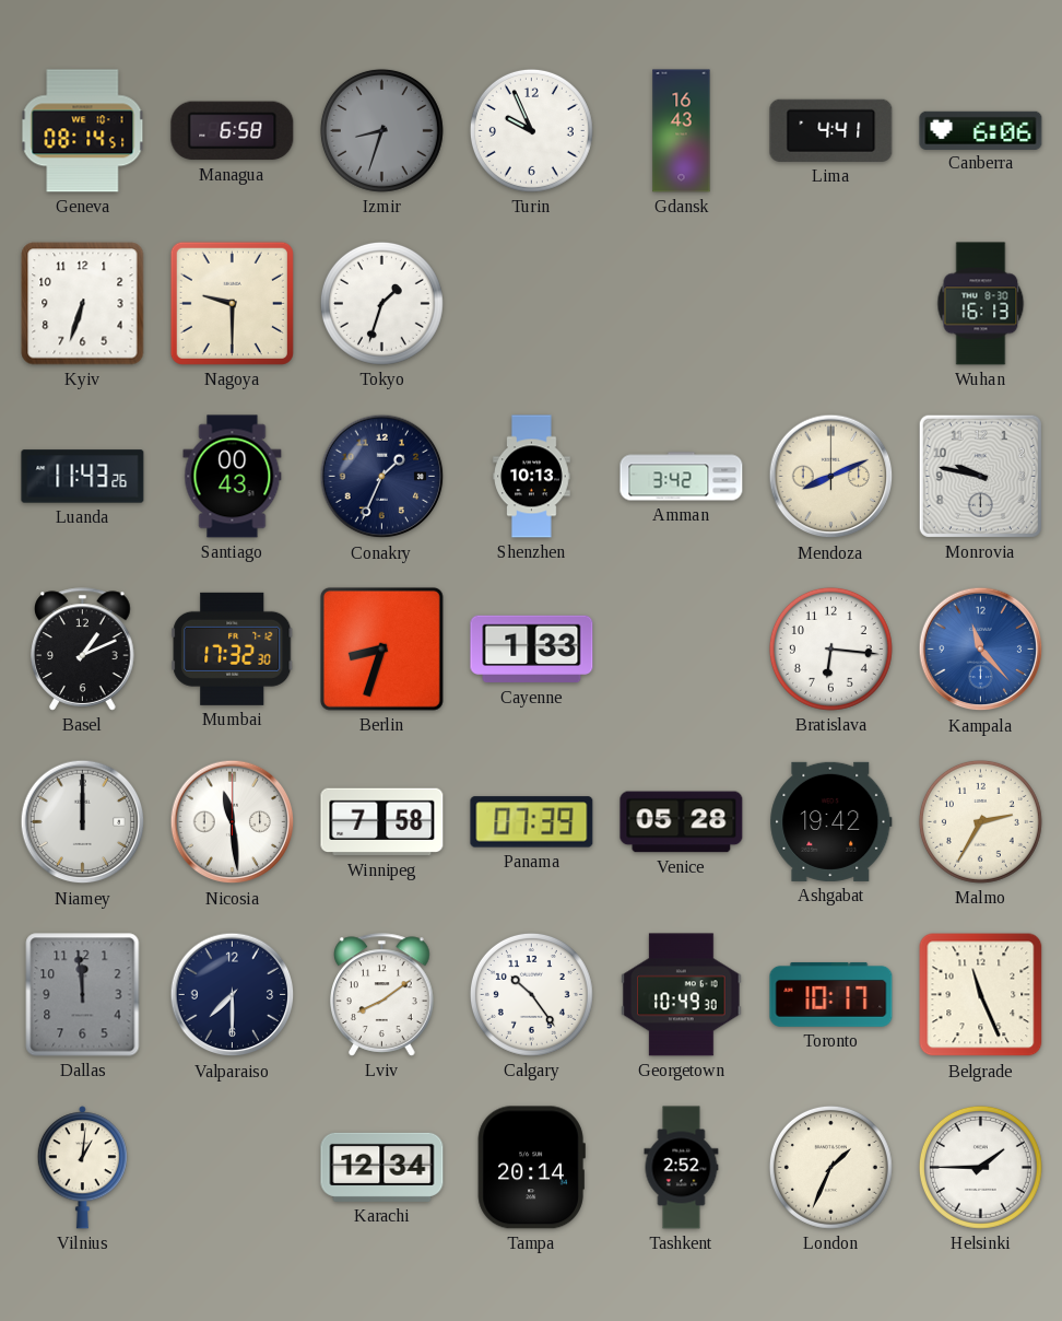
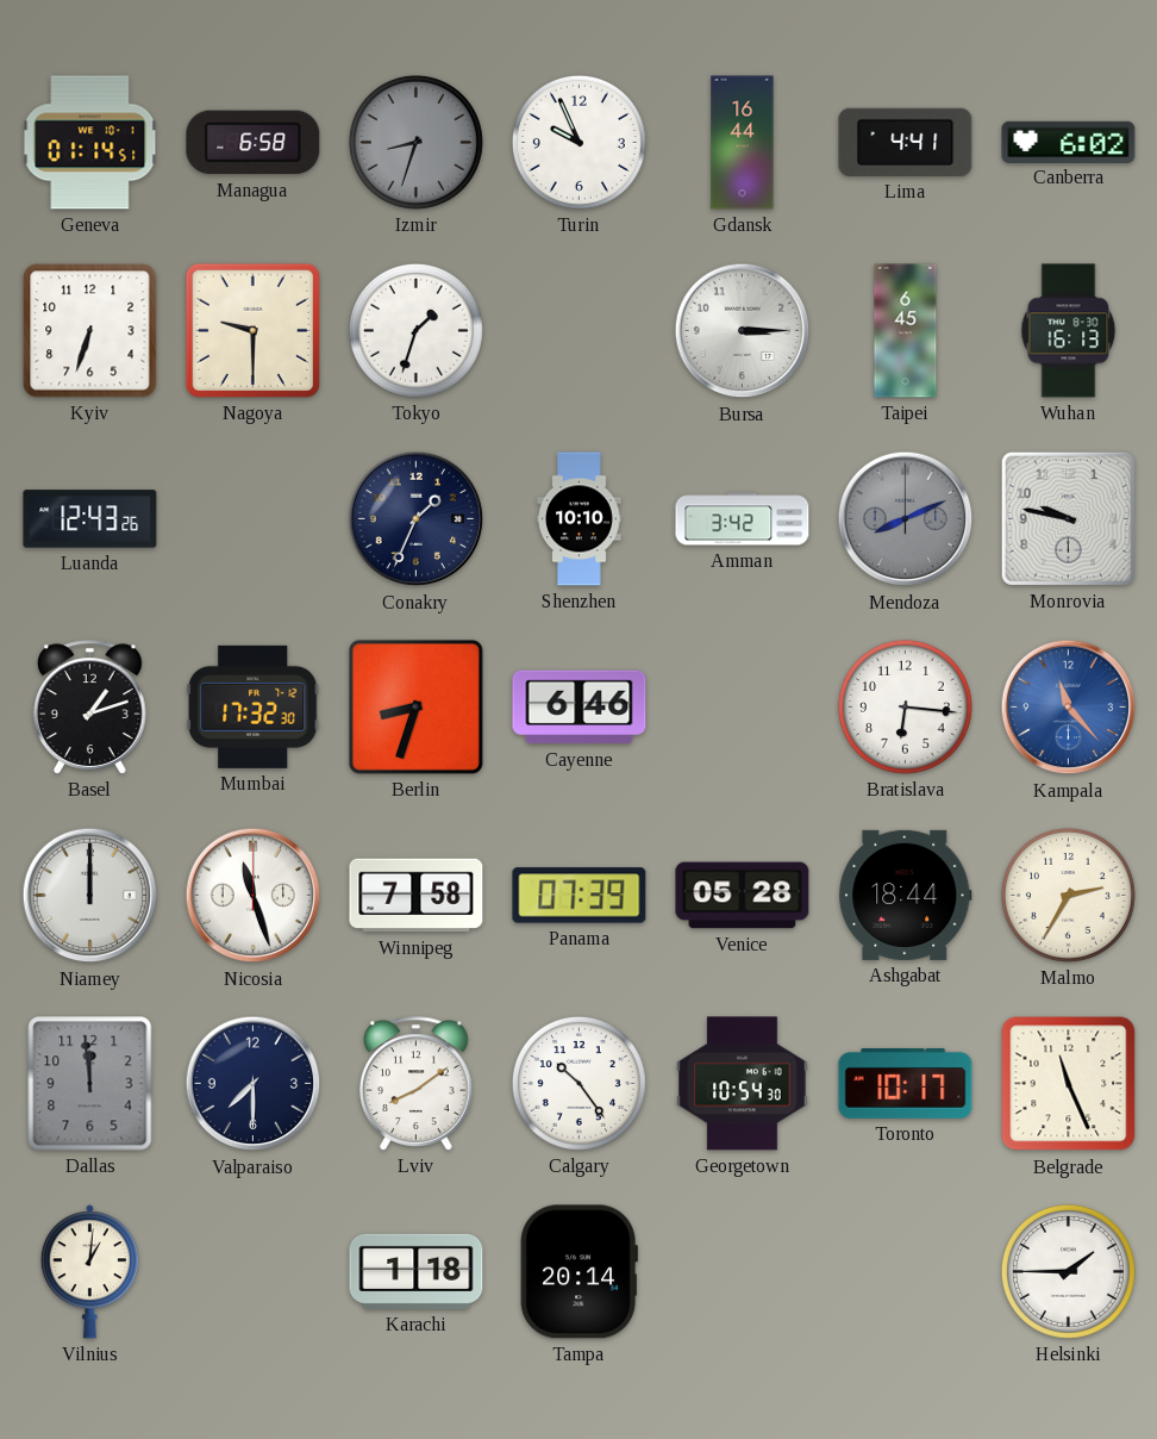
Geneva: 08:14 -> 01:14 (90, 143)
Gdansk: 16:43 -> 16:44 (743, 143)
Canberra: 6:06 -> 6:02 (1069, 142)
Bursa: none -> 3:15 (743, 331)
Taipei: none -> 6:45 (906, 331)
Luanda: 11:43 -> 12:43 (90, 519)
Santiago: 00:43 -> none (233, 477)
Shenzhen: 10:13 -> 10:10 (580, 519)
Mendoza dial: cream -> grey (906, 519)
Basel: 1:11 -> 1:12 (90, 708)
Cayenne: 1:33 -> 6:46 (580, 708)
Nicosia: 11:29 -> 11:27 (254, 896)
Ashgabat: 19:42 -> 18:44 (906, 895)
Georgetown: 10:49 -> 10:54 (743, 1084)
Karachi: 12:34 -> 1:18 (417, 1271)
Tashkent: 2:52 -> none (682, 1168)
London: 1:34 -> none (830, 1167)
